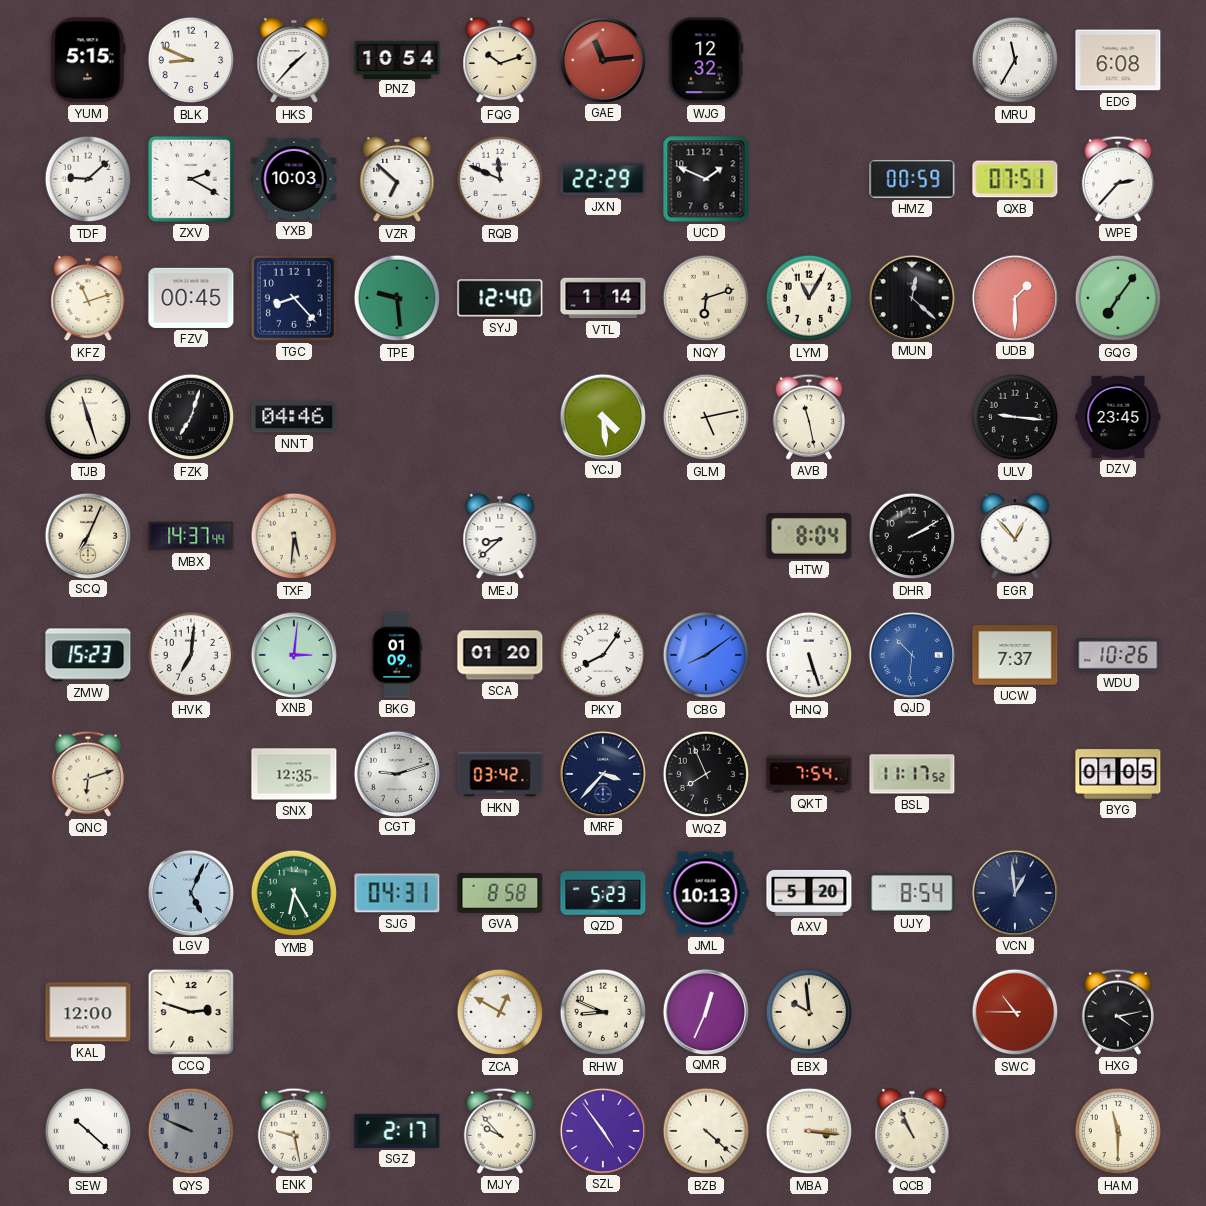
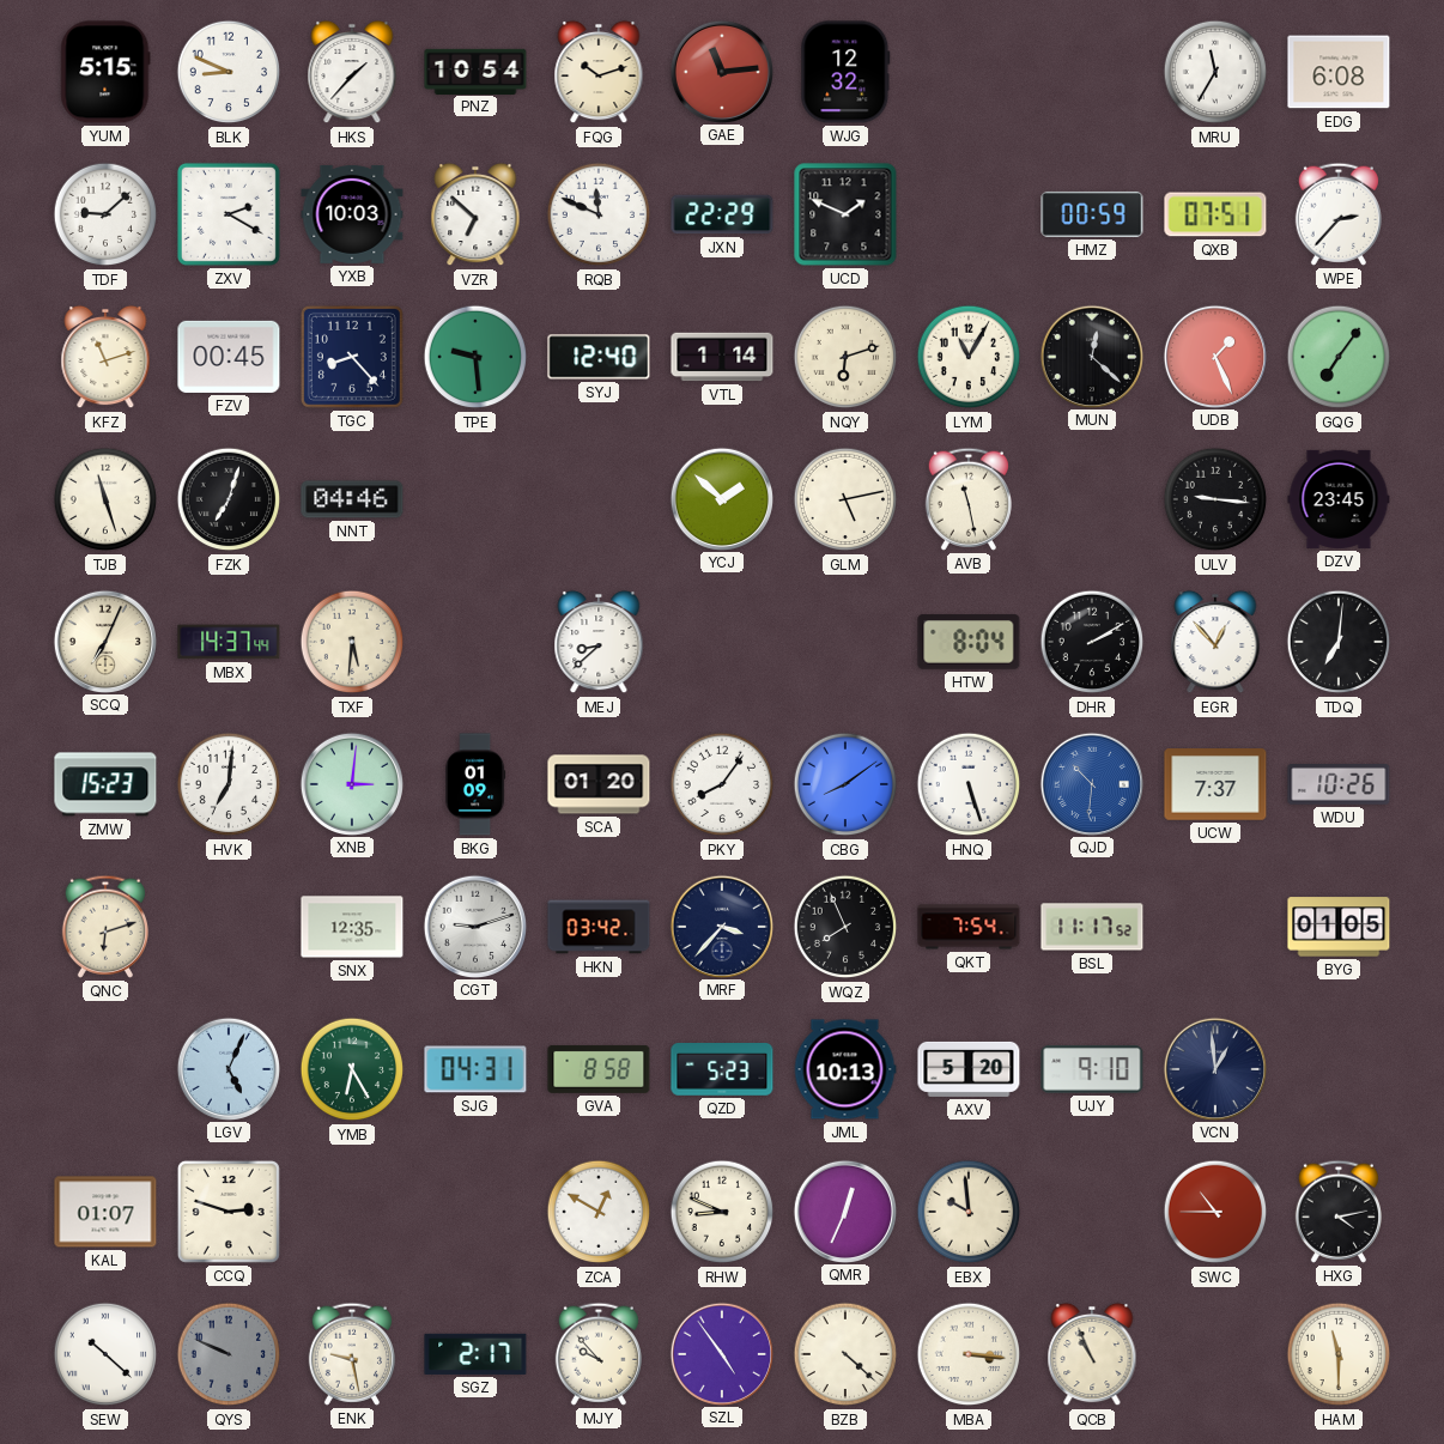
UDB: 1:30 -> 1:26 (1214, 356)
YCJ: 4:29 -> 1:52 (721, 498)
TDQ: none -> 7:01 (1339, 642)
UJY: 8:54 -> 9:10 (1092, 1069)
KAL: 12:00 -> 01:07 (105, 1212)
